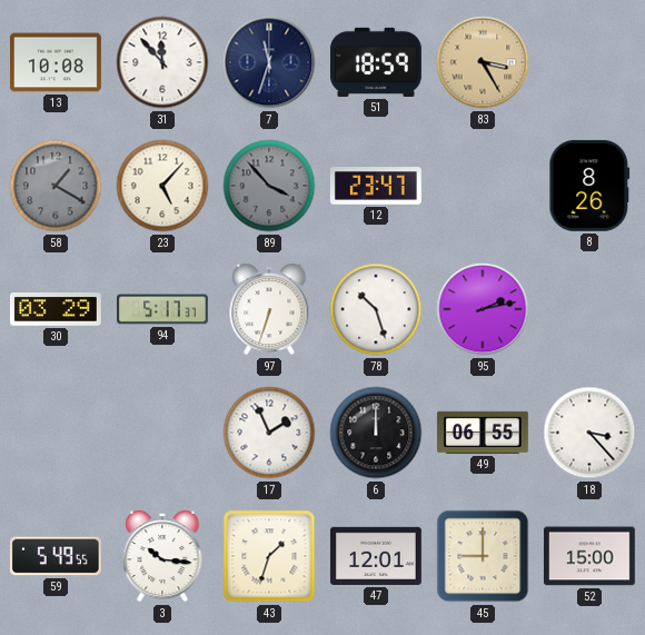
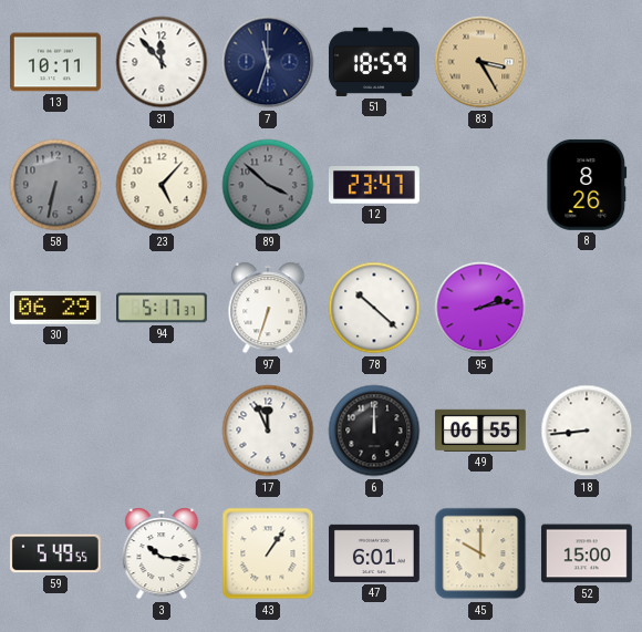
13: 10:08 -> 10:11 (55, 62)
58: 1:20 -> 6:32 (55, 185)
89: 3:53 -> 3:52 (268, 185)
30: 03:29 -> 06:29 (55, 308)
78: 10:27 -> 10:22 (374, 308)
17: 1:56 -> 11:56 (268, 431)
18: 3:23 -> 8:44 (587, 431)
43: 1:33 -> 1:06 (268, 553)
47: 12:01 -> 6:01 (375, 553)
45: 9:00 -> 10:00 (480, 553)
